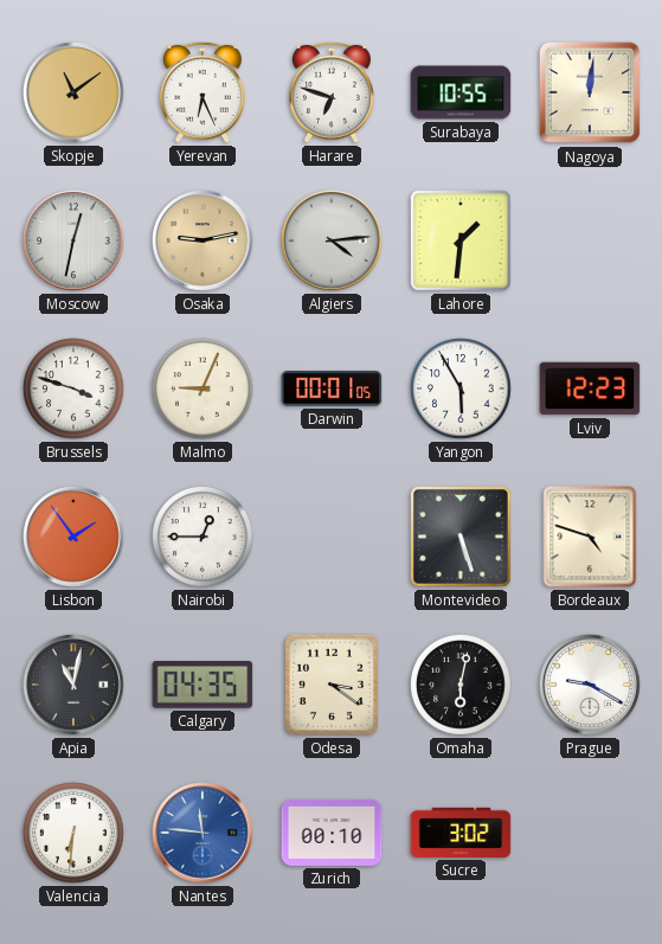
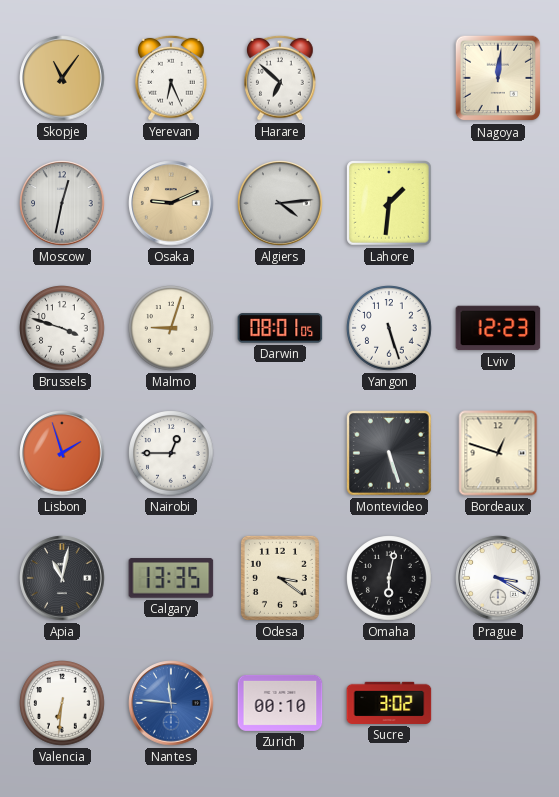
Skopje: 11:09 -> 11:06 (62, 78)
Harare: 6:48 -> 6:52 (280, 78)
Surabaya: 10:55 -> none (461, 92)
Osaka: 9:13 -> 9:11 (171, 203)
Malmo: 9:04 -> 9:03 (171, 328)
Darwin: 00:01 -> 08:01 (280, 328)
Yangon: 5:55 -> 5:27 (389, 328)
Lisbon: 1:54 -> 1:57 (62, 453)
Bordeaux: 4:48 -> 12:48 (498, 453)
Calgary: 04:35 -> 13:35 (171, 578)
Prague: 9:20 -> 3:20 (498, 578)
